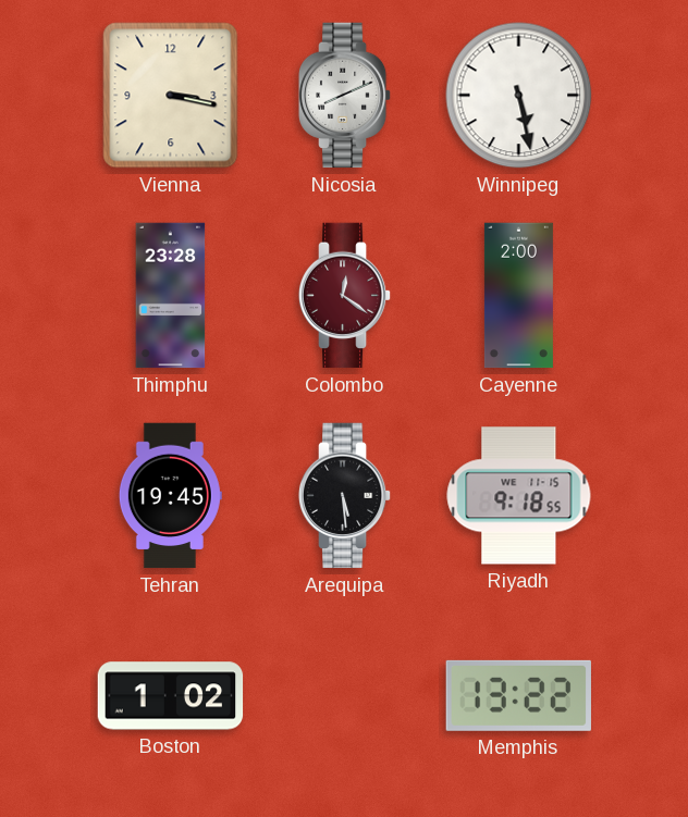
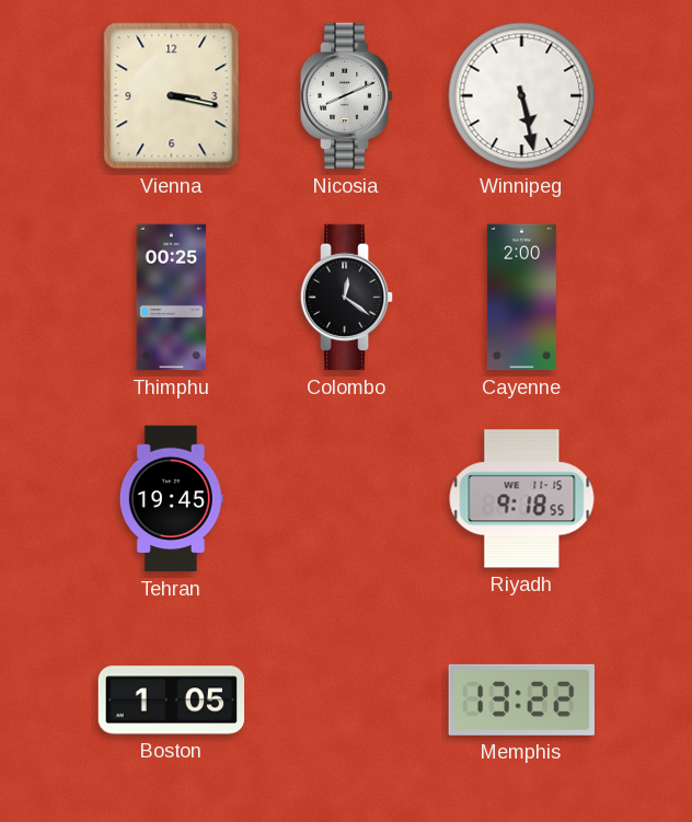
Thimphu: 23:28 -> 00:25 (172, 298)
Colombo dial: burgundy -> black (347, 298)
Arequipa: 5:29 -> none (345, 496)
Boston: 1:02 -> 1:05 (172, 701)
